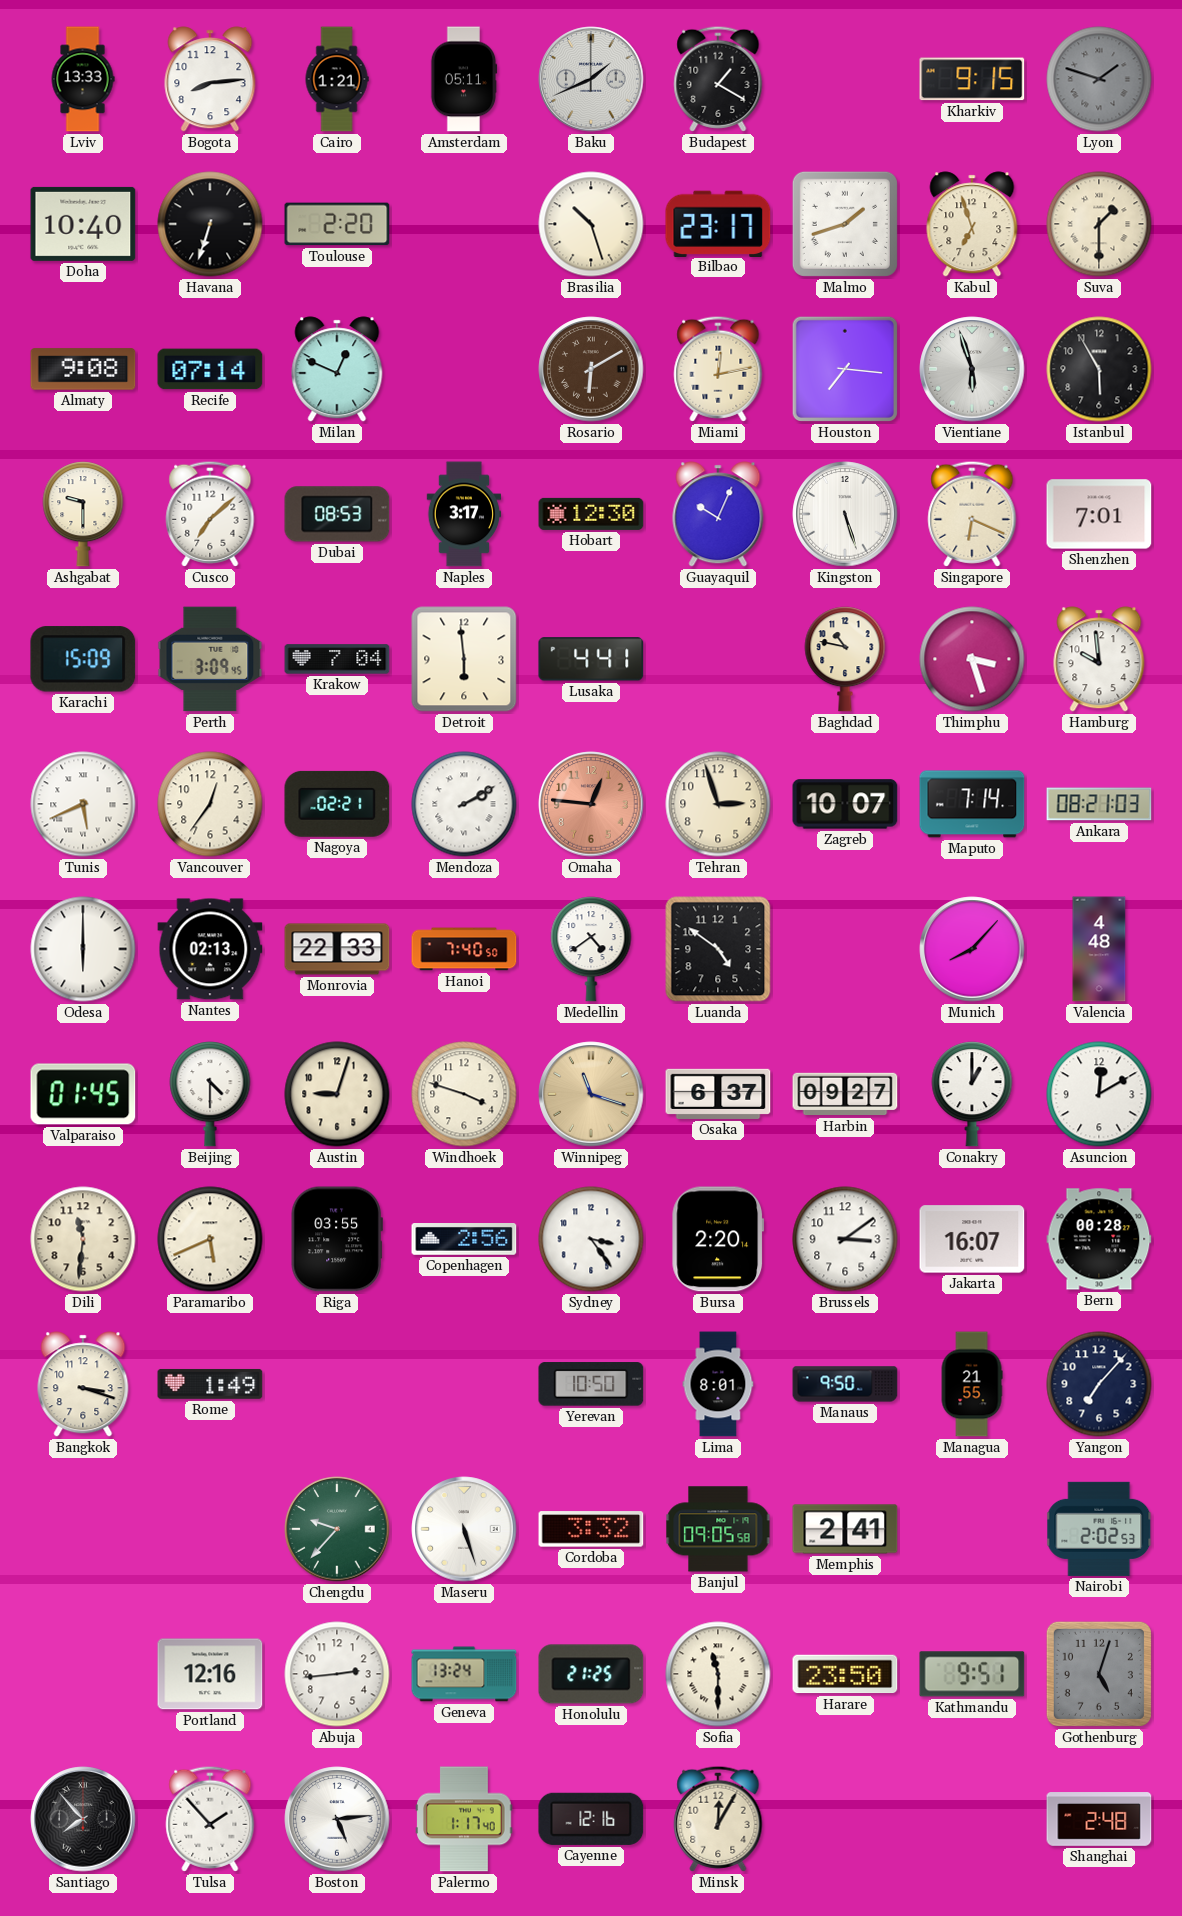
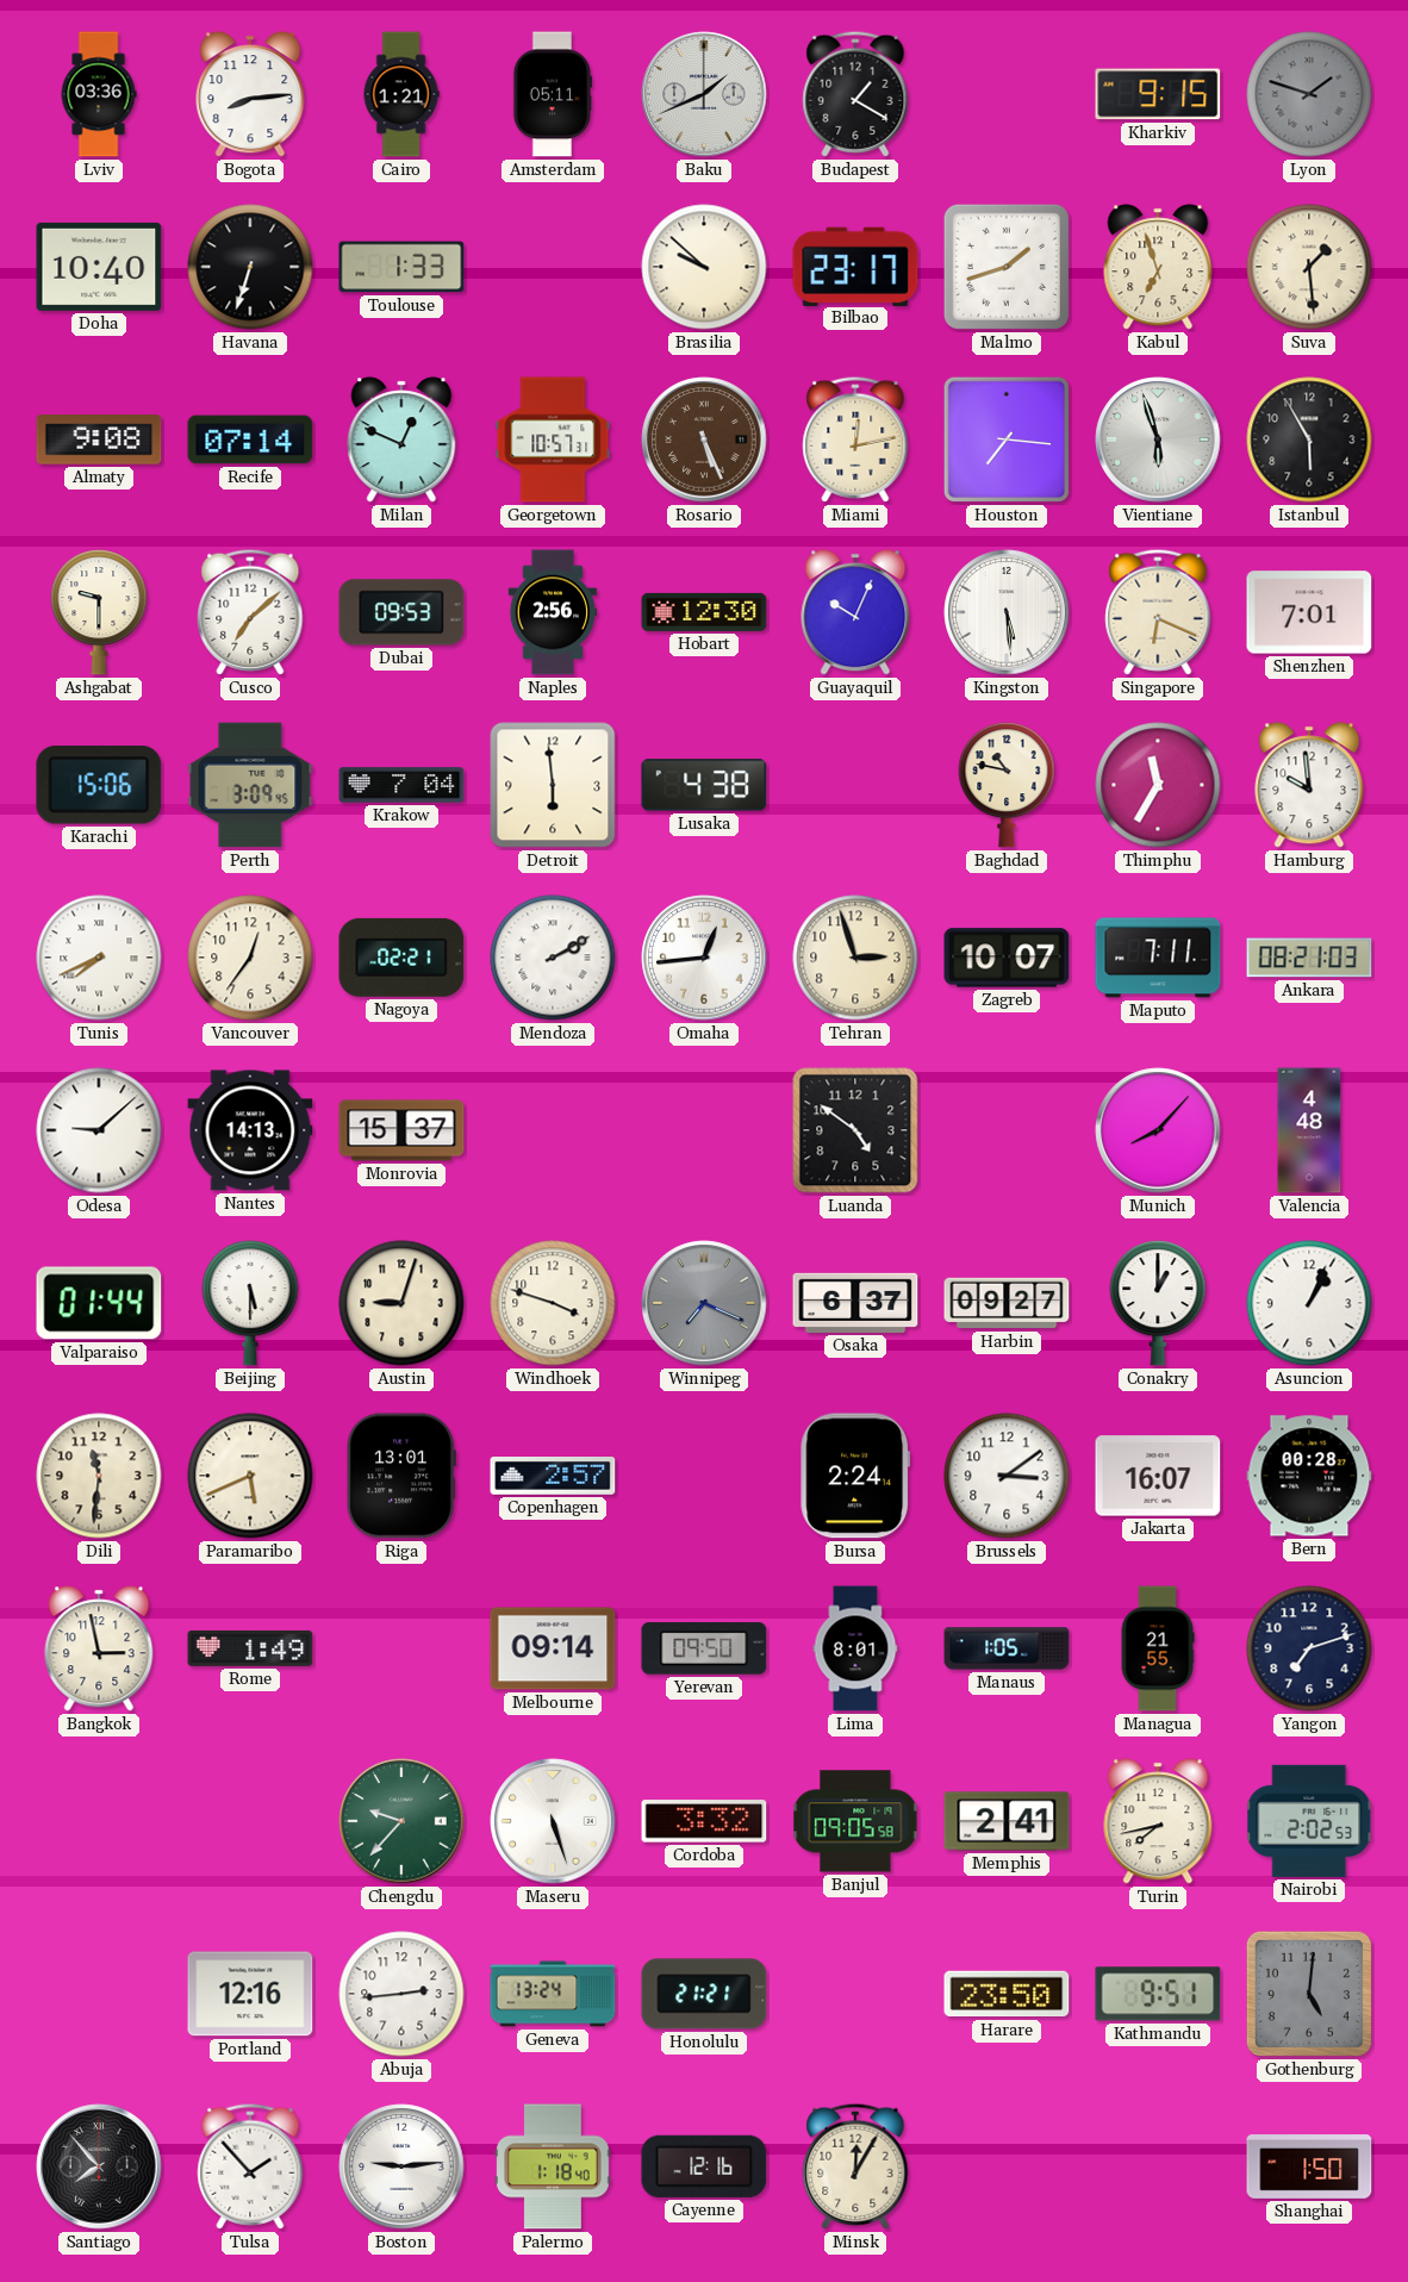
Lviv: 13:33 -> 03:36 (99, 94)
Toulouse: 2:20 -> 1:33 (401, 267)
Brasilia: 10:27 -> 9:52 (704, 267)
Suva: 1:30 -> 1:29 (1309, 267)
Georgetown: none -> 10:57 (553, 439)
Rosario: 6:10 -> 5:26 (704, 439)
Dubai: 08:53 -> 09:53 (401, 612)
Naples: 3:17 -> 2:56 (553, 612)
Kingston: 5:27 -> 5:29 (1007, 612)
Karachi: 15:09 -> 15:06 (99, 785)
Lusaka: 4:41 -> 4:38 (704, 785)
Thimphu: 3:27 -> 11:35 (1158, 785)
Tunis: 5:41 -> 7:41 (99, 958)
Omaha: 12:46 -> 12:44 (704, 958)
Omaha dial: salmon -> white (704, 958)
Maputo: 7:14 -> 7:11 (1158, 958)
Odesa: 6:00 -> 9:08 (99, 1130)
Nantes: 02:13 -> 14:13 (250, 1130)
Monrovia: 22:33 -> 15:37 (401, 1130)
Hanoi: 7:40 -> none (464, 949)
Medellin: 4:39 -> none (591, 949)
Valparaiso: 01:45 -> 01:44 (99, 1303)
Beijing: 4:30 -> 5:30 (250, 1303)
Winnipeg: 11:18 -> 7:19 (704, 1303)
Winnipeg dial: champagne -> grey (704, 1303)
Asuncion: 12:10 -> 1:04 (1309, 1303)
Riga: 03:55 -> 13:01 (401, 1476)
Copenhagen: 2:56 -> 2:57 (553, 1477)
Sydney: 3:24 -> none (591, 1239)
Bursa: 2:20 -> 2:24 (855, 1476)
Bangkok: 3:18 -> 2:58 (99, 1648)
Melbourne: none -> 09:14 (553, 1648)
Yerevan: 10:50 -> 09:50 (704, 1648)
Manaus: 9:50 -> 1:05 (1007, 1648)
Yangon: 7:07 -> 7:12 (1309, 1648)
Turin: none -> 7:43 (1158, 1821)
Honolulu: 21:25 -> 21:21 (704, 1994)
Sofia: 11:30 -> none (718, 1674)
Gothenburg: 5:03 -> 5:01 (1309, 1994)
Boston: 5:14 -> 9:14 (401, 2166)
Palermo: 1:17 -> 1:18 (553, 2166)
Shanghai: 2:48 -> 1:50 (1309, 2166)
